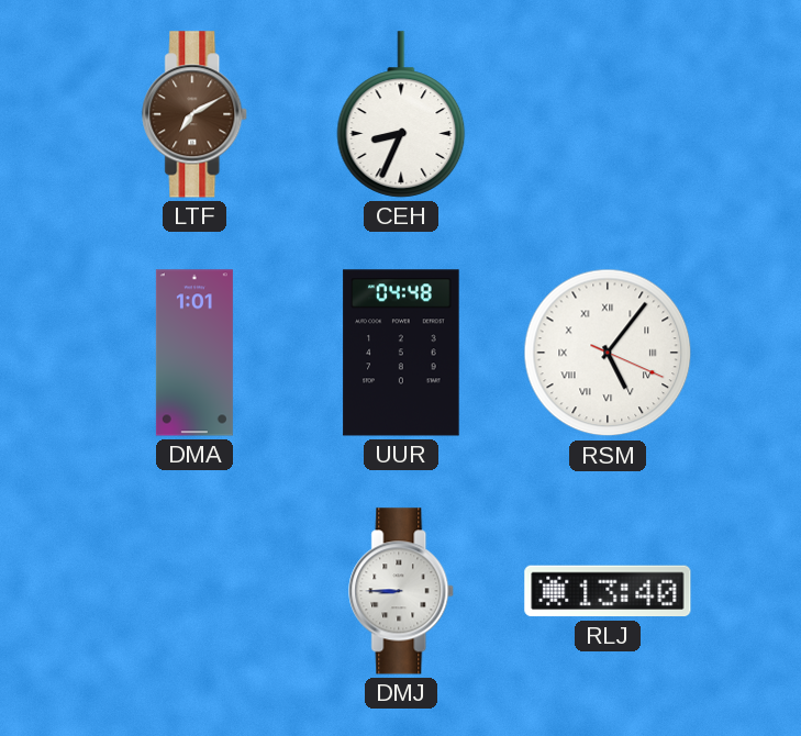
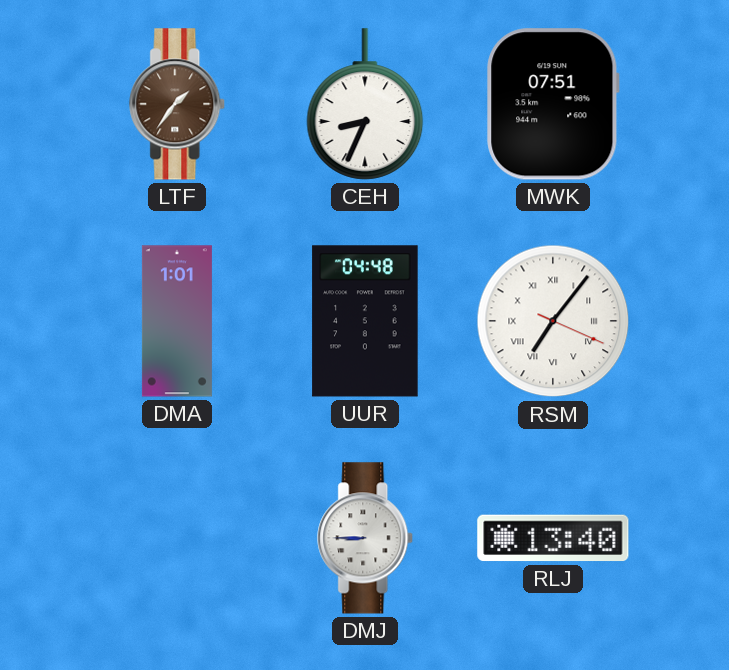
LTF: 7:10 -> 1:36 (178, 104)
MWK: none -> 07:51 (553, 104)
RSM: 5:06 -> 7:06 (553, 321)
